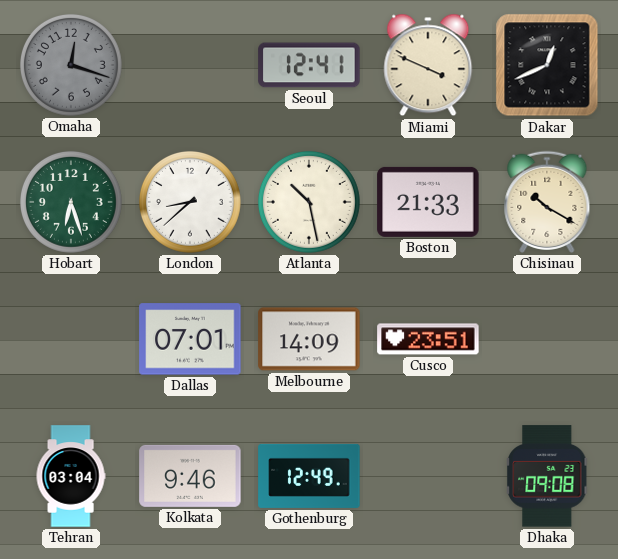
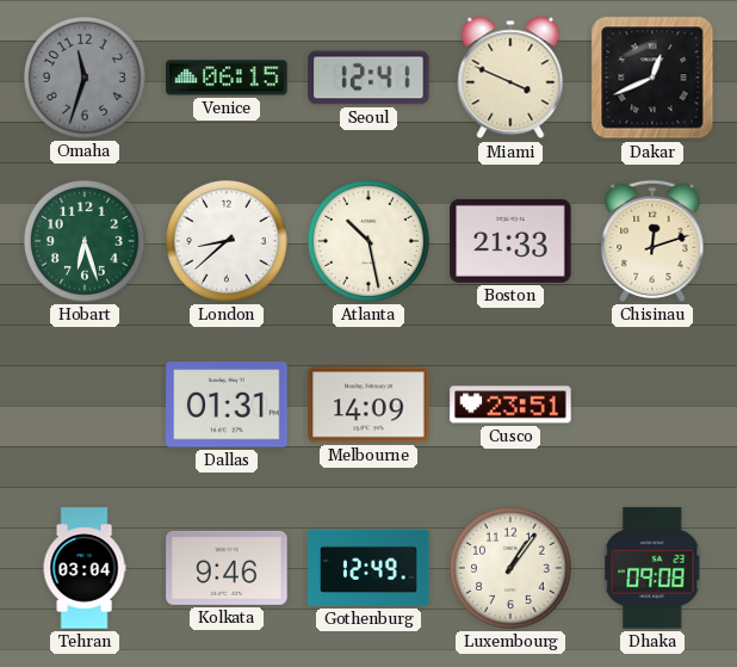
Omaha: 12:18 -> 11:33 (85, 78)
Venice: none -> 06:15 (227, 78)
Chisinau: 10:20 -> 12:12 (652, 241)
Dallas: 07:01 -> 01:31 (227, 404)
Luxembourg: none -> 1:06 (510, 568)
